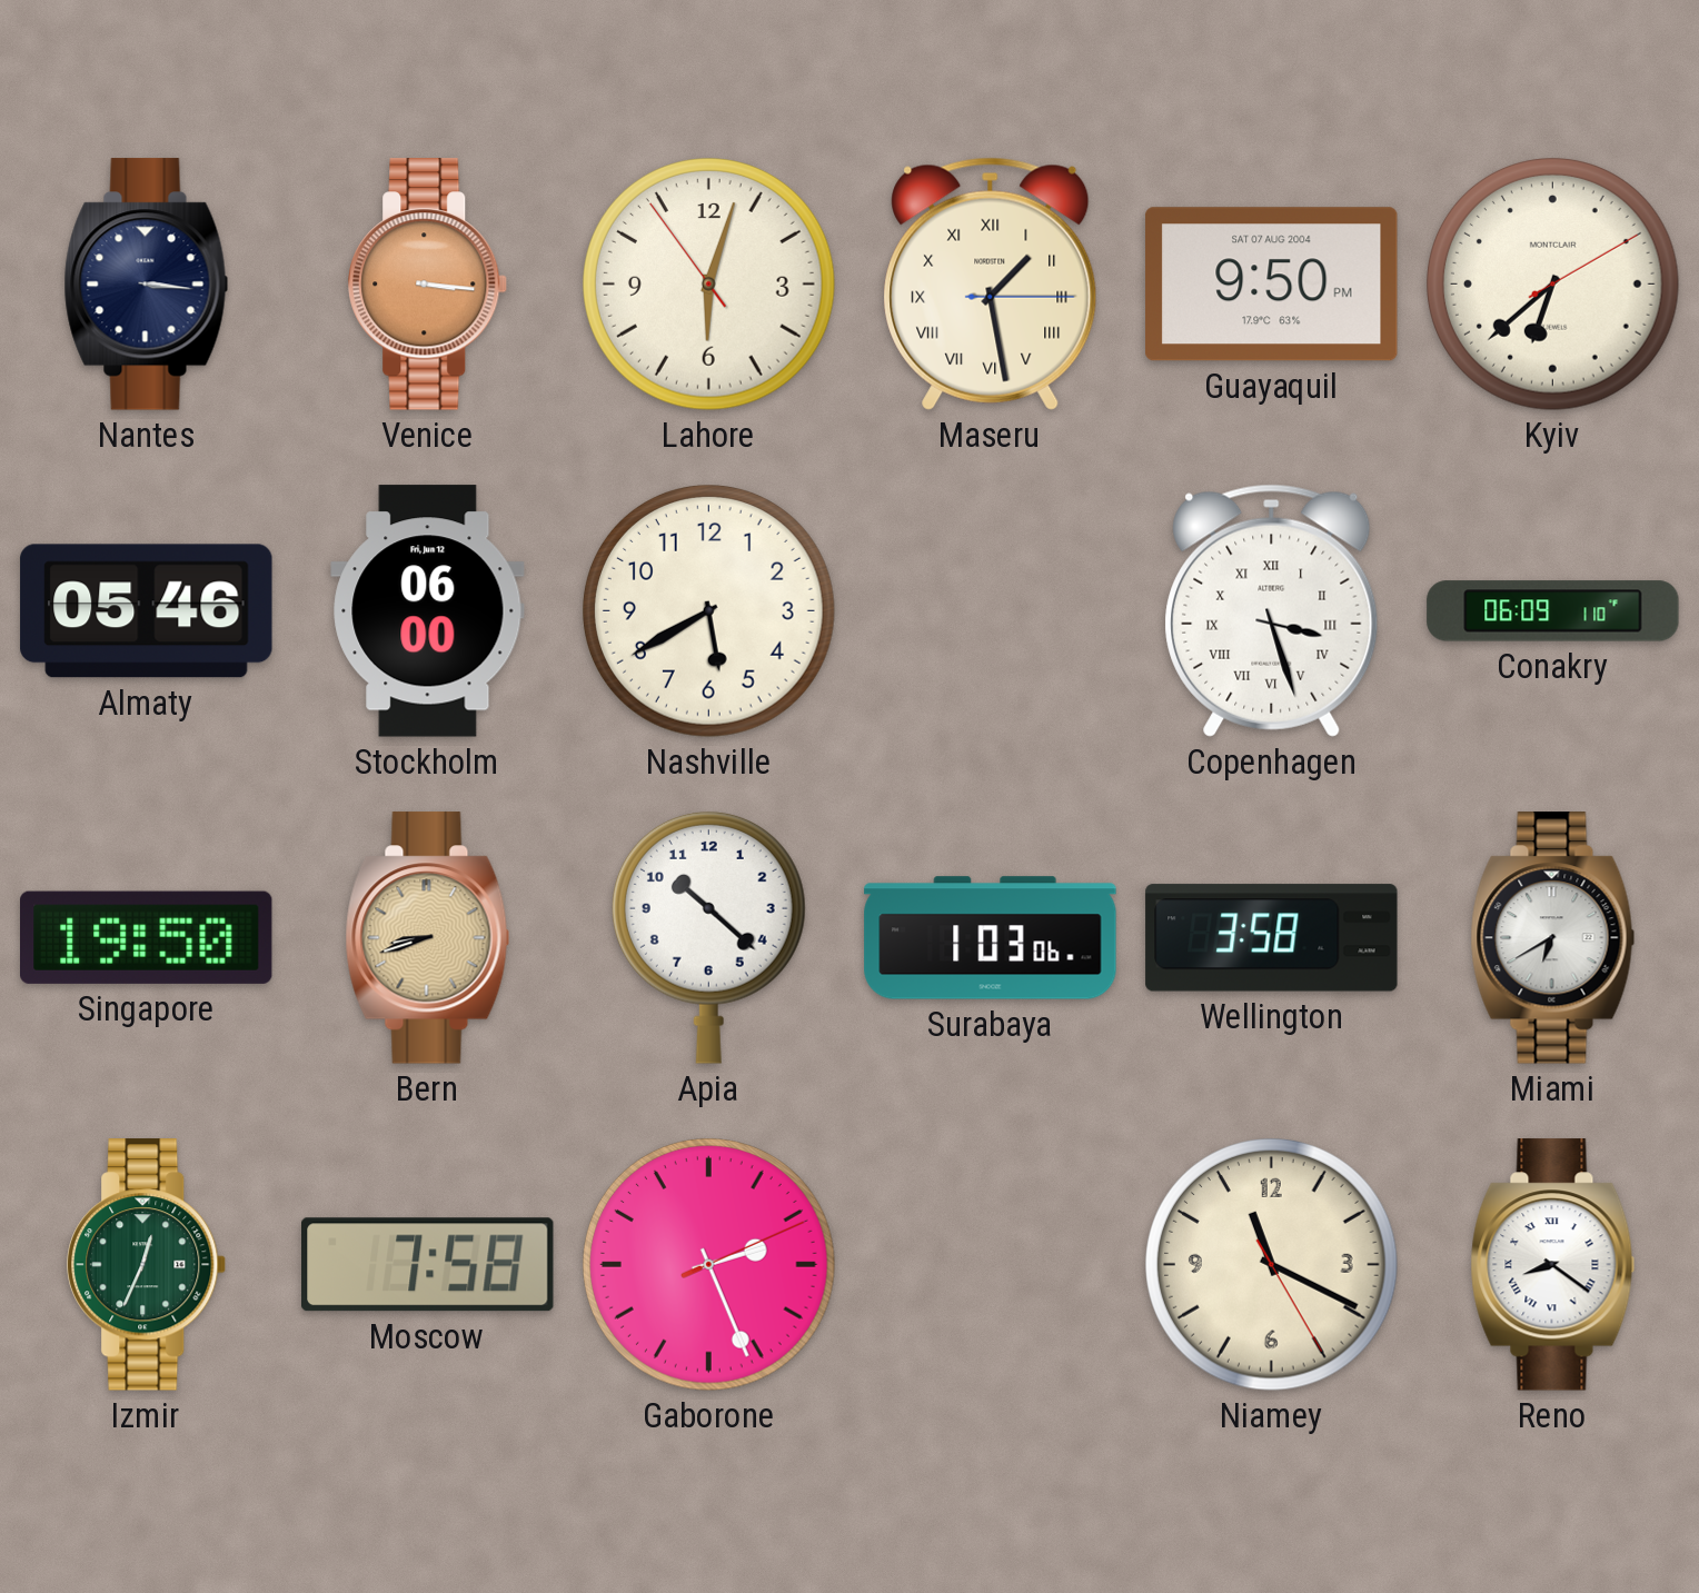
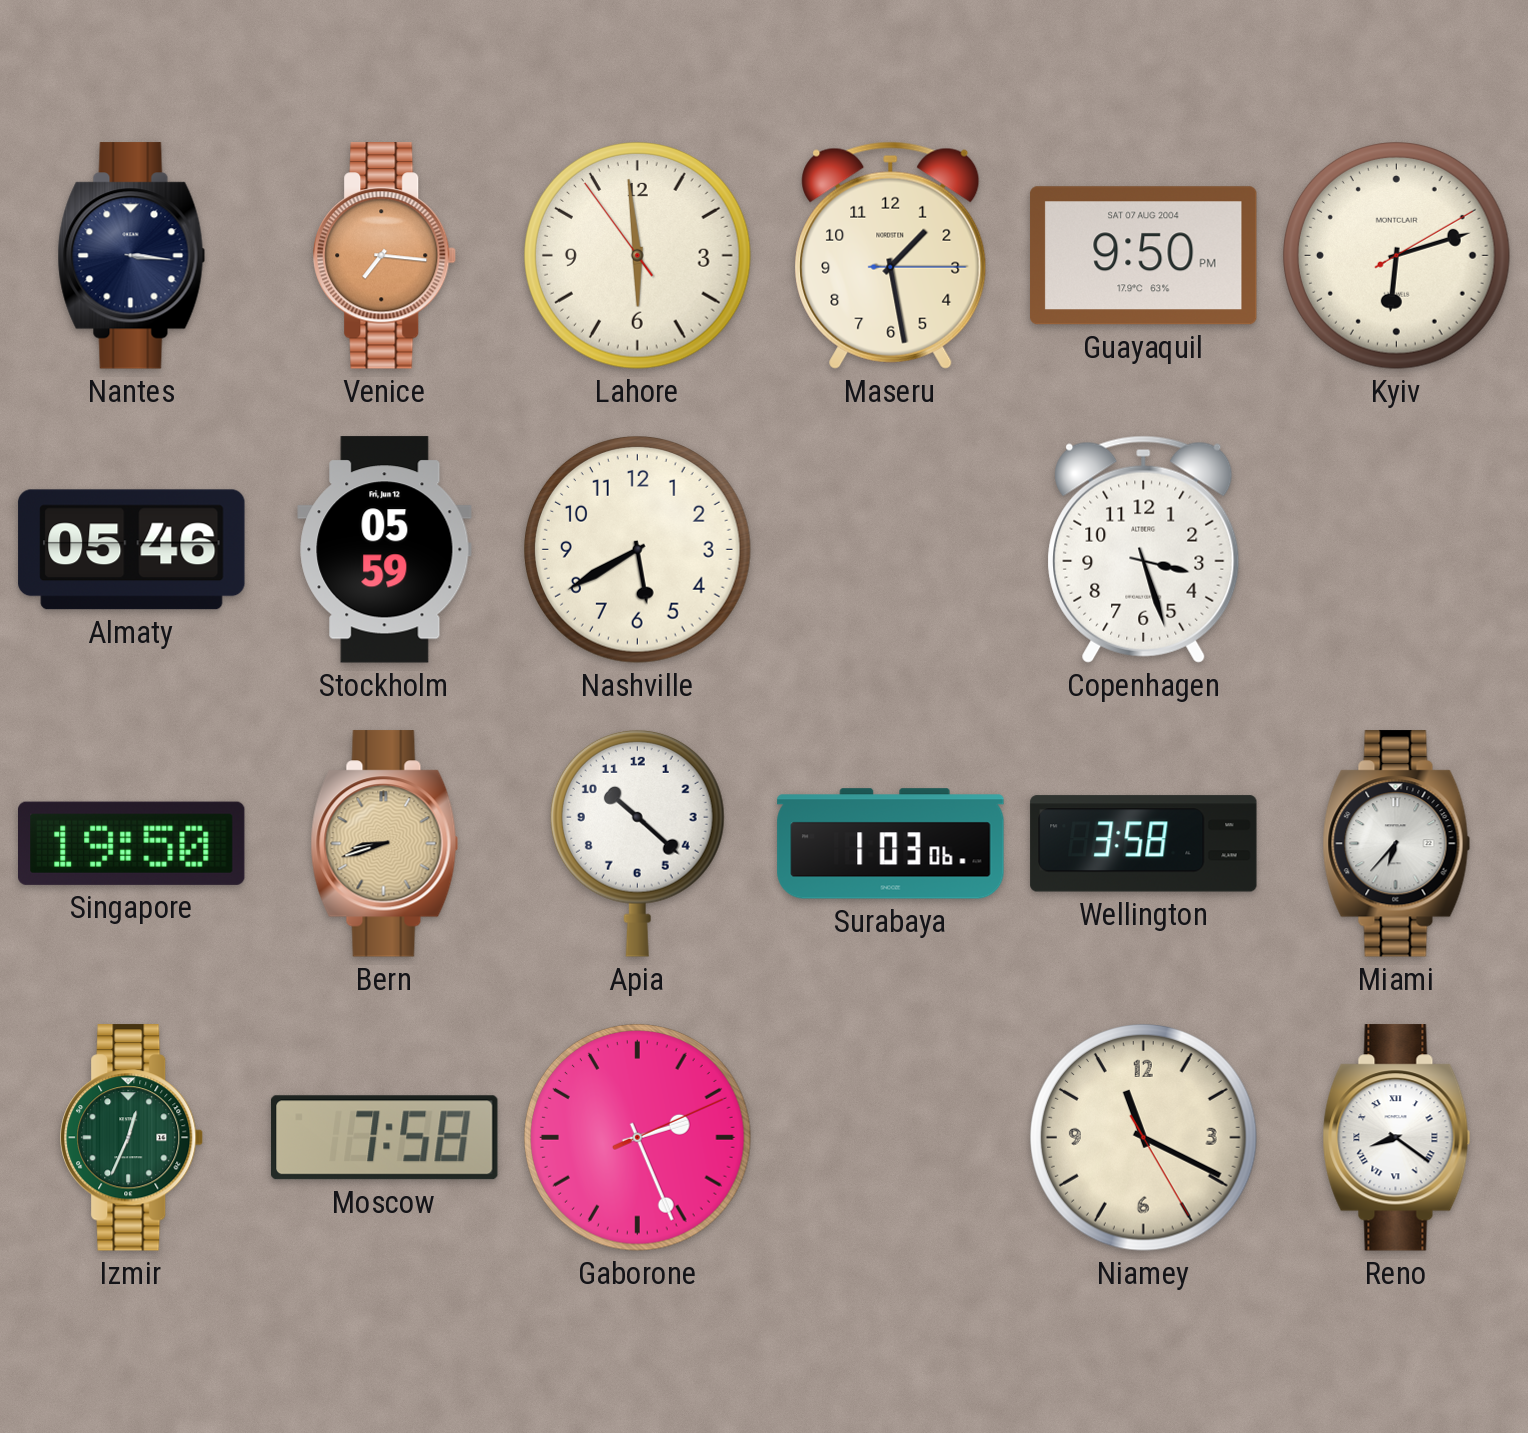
Venice: 3:16 -> 7:16 (385, 256)
Lahore: 6:02 -> 5:58 (638, 256)
Maseru numerals: Roman -> Arabic (891, 255)
Kyiv: 6:38 -> 6:12 (1397, 256)
Stockholm: 06:00 -> 05:59 (385, 550)
Copenhagen numerals: Roman -> Arabic (1144, 549)
Conakry: 06:09 -> none (1553, 611)
Miami: 6:40 -> 6:37 (1397, 844)
